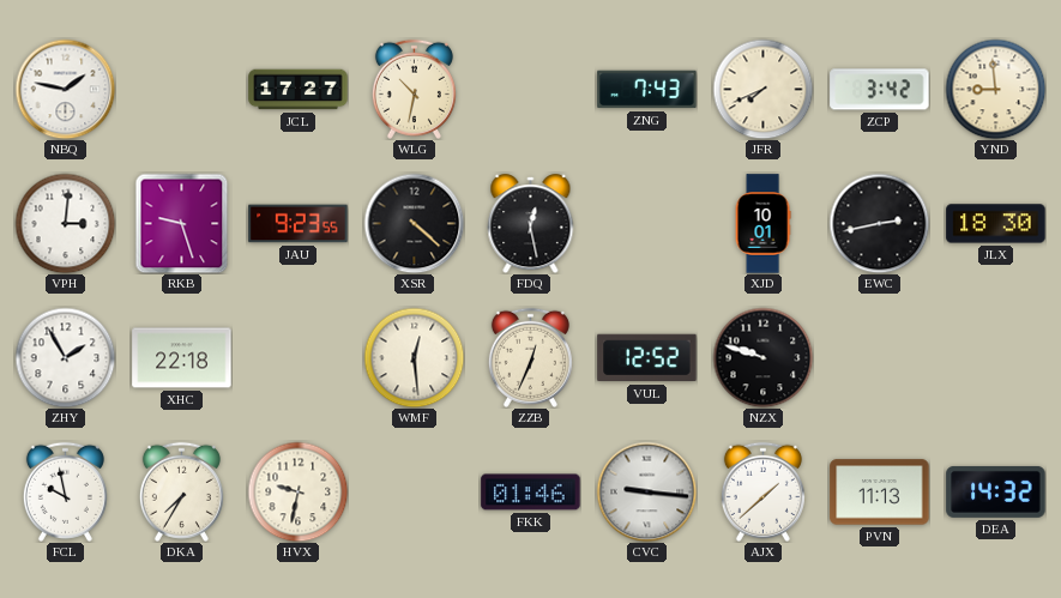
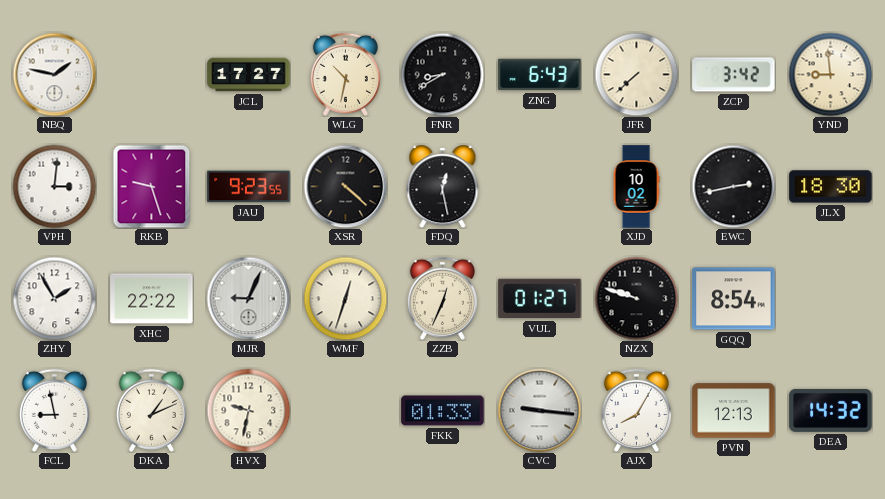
FNR: none -> 8:40 (442, 74)
ZNG: 7:43 -> 6:43 (540, 75)
JFR: 7:41 -> 7:38 (636, 74)
XJD: 10:01 -> 10:02 (636, 187)
XHC: 22:18 -> 22:22 (152, 299)
MJR: none -> 9:04 (248, 298)
WMF: 12:29 -> 12:33 (345, 298)
VUL: 12:52 -> 01:27 (540, 299)
GQQ: none -> 8:54 (734, 299)
FCL: 9:58 -> 8:58 (54, 410)
DKA: 7:35 -> 1:11 (151, 410)
FKK: 01:46 -> 01:33 (443, 411)
AJX: 1:38 -> 8:05 (636, 410)
PVN: 11:13 -> 12:13 (734, 411)
